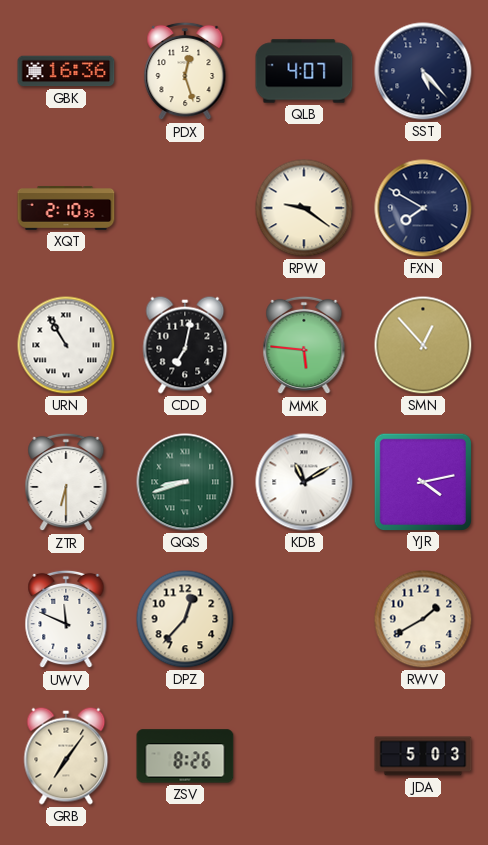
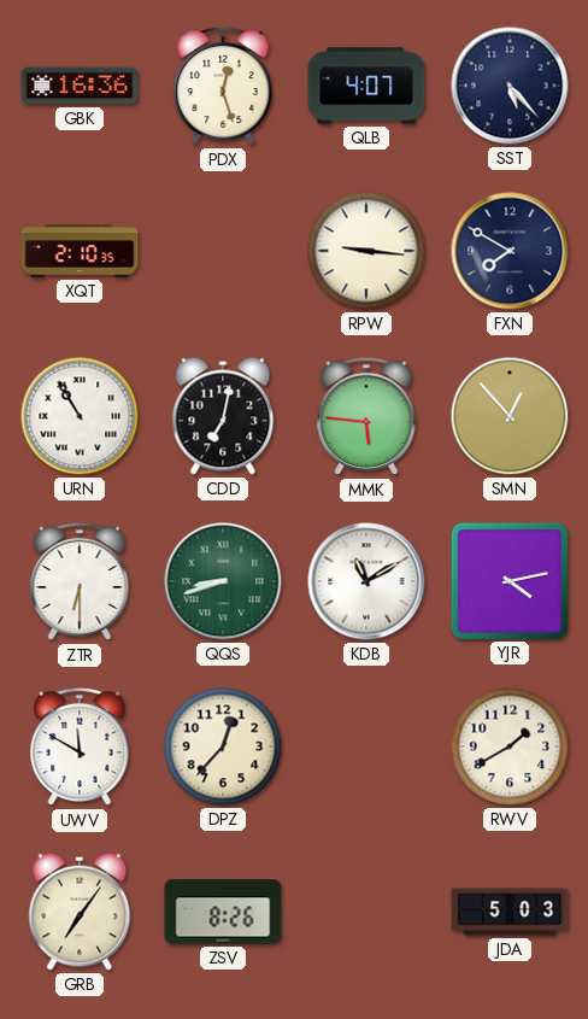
RPW: 9:21 -> 9:16 (366, 251)
UWV: 11:49 -> 11:50 (80, 746)
